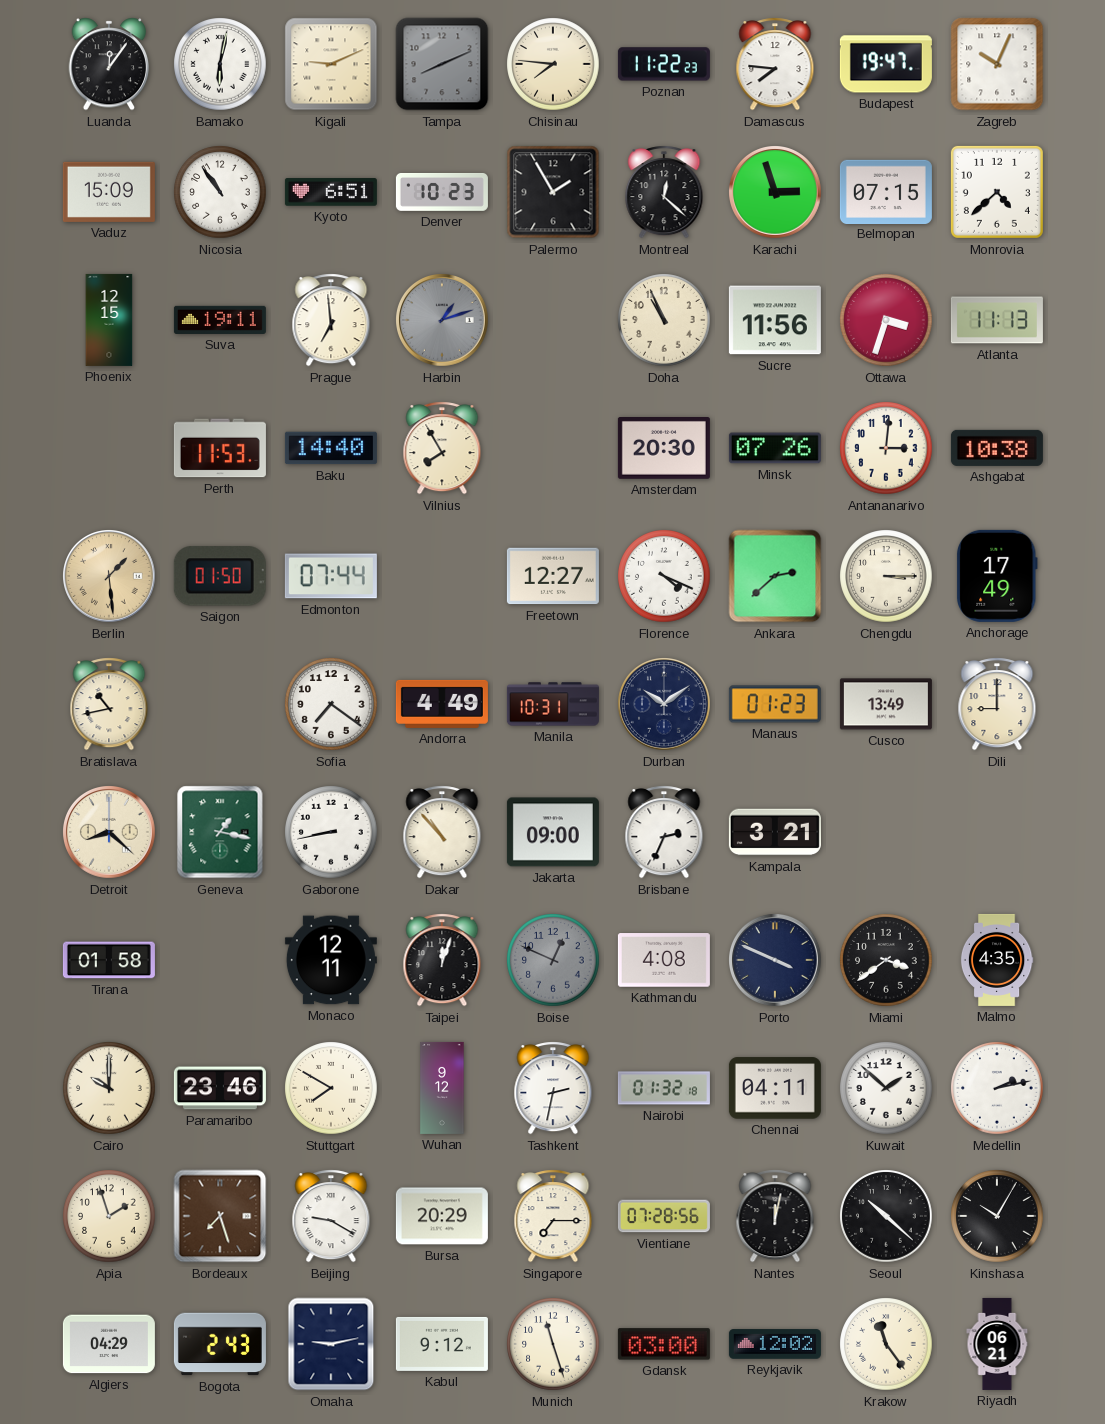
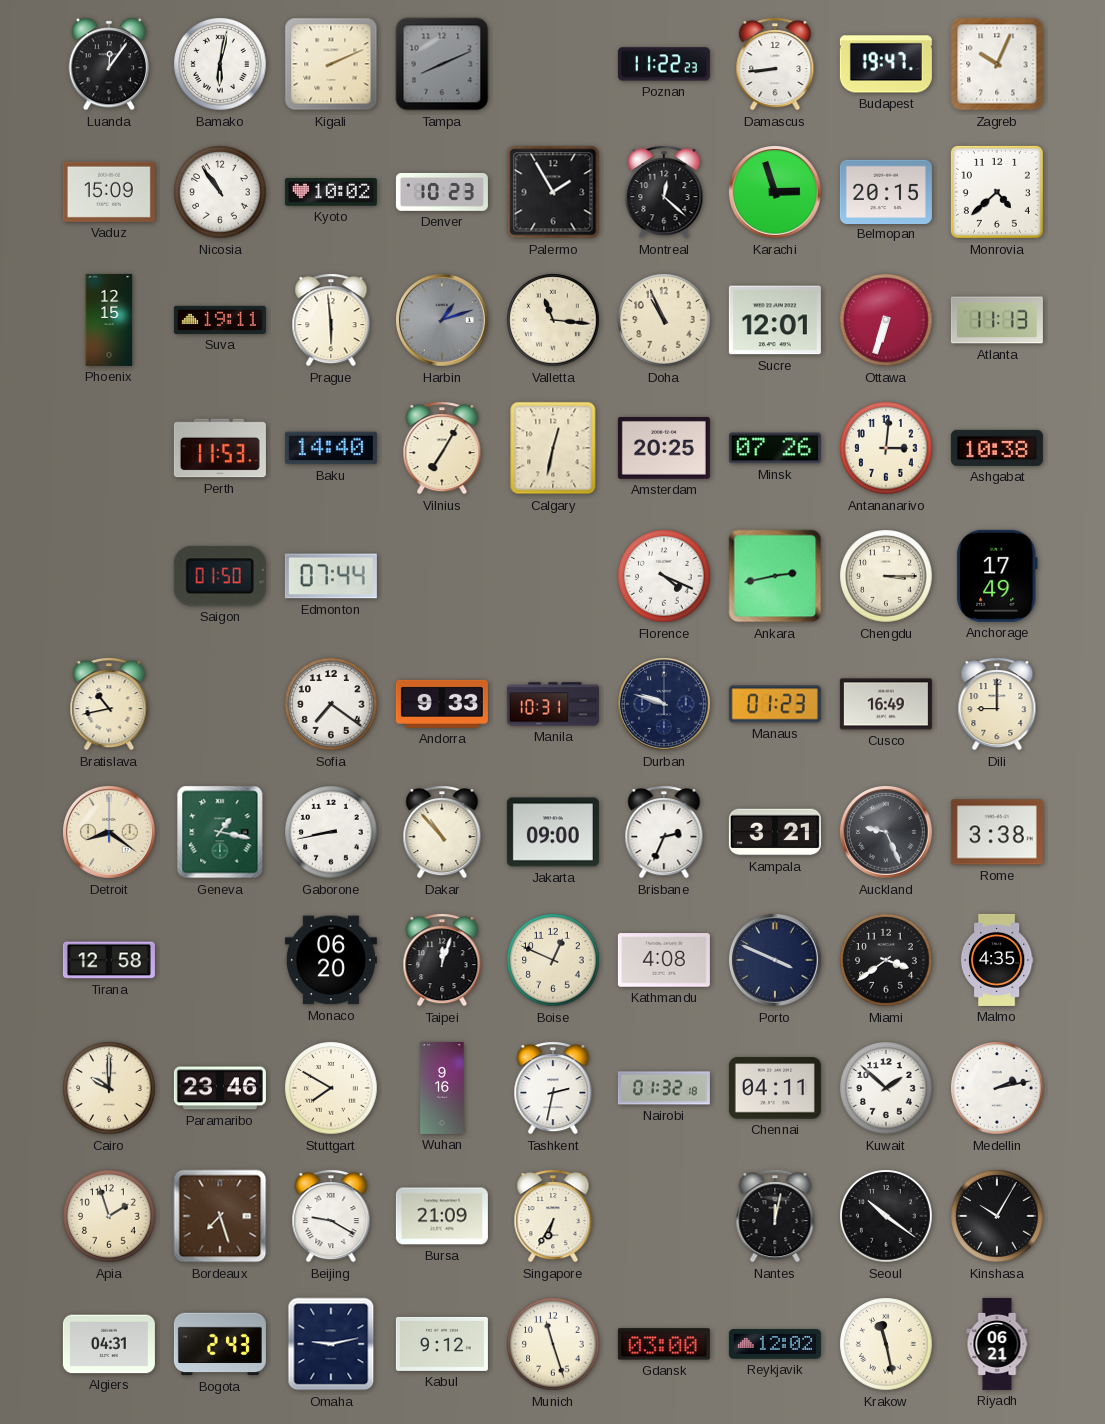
Kigali: 9:11 -> 2:11 (331, 64)
Chisinau: 7:46 -> none (553, 64)
Damascus: 7:46 -> 8:44 (775, 64)
Kyoto: 6:51 -> 10:02 (331, 192)
Belmopan: 07:15 -> 20:15 (886, 191)
Prague: 6:59 -> 5:59 (331, 320)
Valletta: none -> 11:16 (553, 320)
Sucre: 11:56 -> 12:01 (775, 320)
Ottawa: 3:33 -> 6:33 (886, 320)
Vilnius: 7:55 -> 7:05 (442, 448)
Calgary: none -> 12:32 (553, 448)
Amsterdam: 20:30 -> 20:25 (664, 449)
Berlin: 1:29 -> none (110, 577)
Freetown: 12:27 -> none (553, 576)
Ankara: 2:38 -> 2:43 (775, 576)
Andorra: 4:49 -> 9:33 (442, 704)
Durban: 10:09 -> 9:48 (665, 705)
Cusco: 13:49 -> 16:49 (886, 704)
Detroit: 8:22 -> 8:21 (110, 833)
Auckland: none -> 9:26 (887, 833)
Rome: none -> 3:38 (997, 832)
Tirana: 01:58 -> 12:58 (109, 960)
Monaco: 12:11 -> 06:20 (331, 960)
Boise dial: grey -> cream (553, 960)
Wuhan: 9:12 -> 9:16 (442, 1088)
Bursa: 20:29 -> 21:09 (442, 1216)
Singapore: 7:15 -> 6:35 (553, 1216)
Vientiane: 07:28 -> none (664, 1216)
Seoul: 10:22 -> 10:21 (886, 1216)
Algiers: 04:29 -> 04:31 (109, 1344)
Krakow: 11:24 -> 11:28 (886, 1344)
